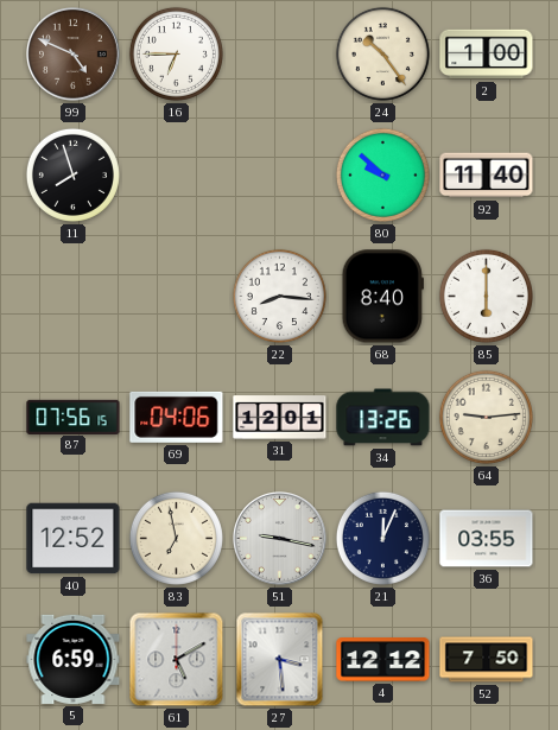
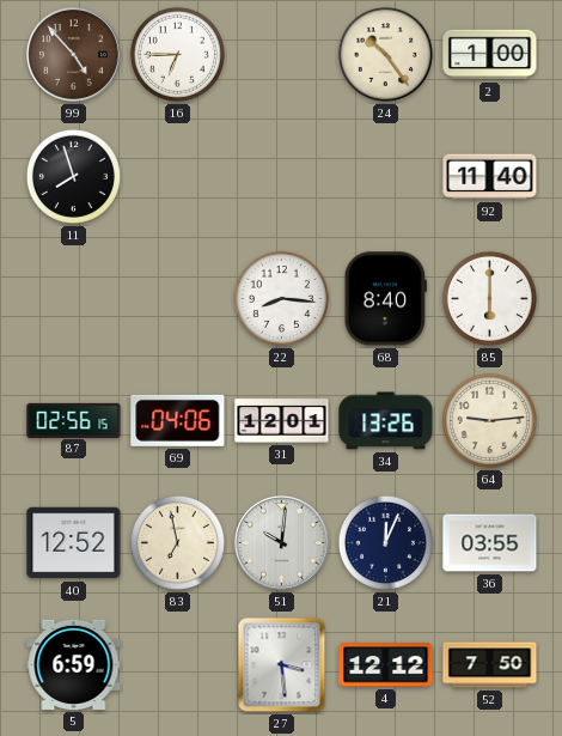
99: 4:49 -> 4:53 (74, 55)
80: 9:52 -> none (382, 174)
87: 07:56 -> 02:56 (74, 420)
51: 9:17 -> 10:01 (282, 543)
61: 5:10 -> none (177, 660)
